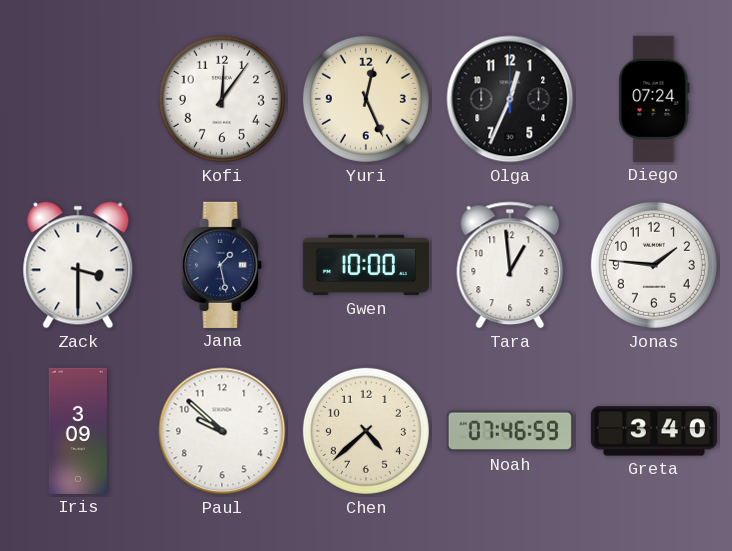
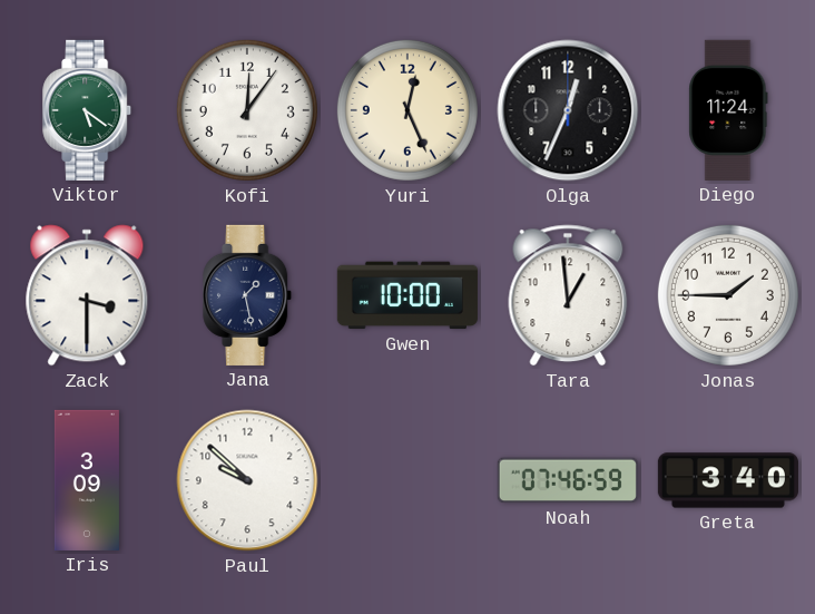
Viktor: none -> 5:21 (88, 110)
Diego: 07:24 -> 11:24 (728, 110)
Jonas: 1:46 -> 1:45 (728, 295)
Chen: 4:38 -> none (366, 431)
